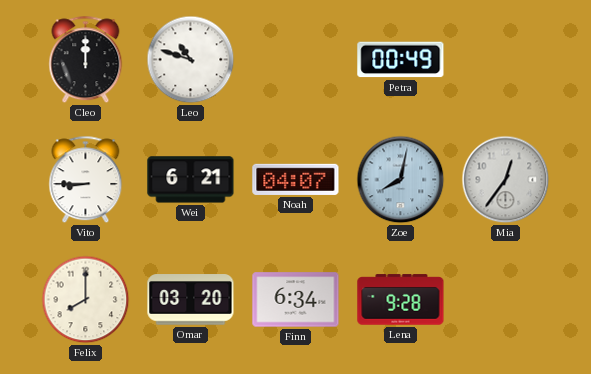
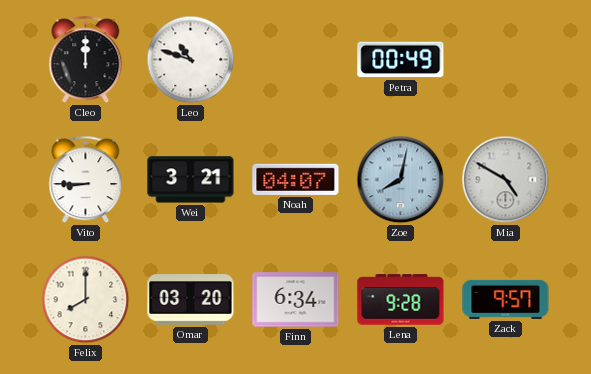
Wei: 6:21 -> 3:21 (191, 180)
Mia: 12:36 -> 4:50 (506, 180)
Zack: none -> 9:57 (506, 299)
